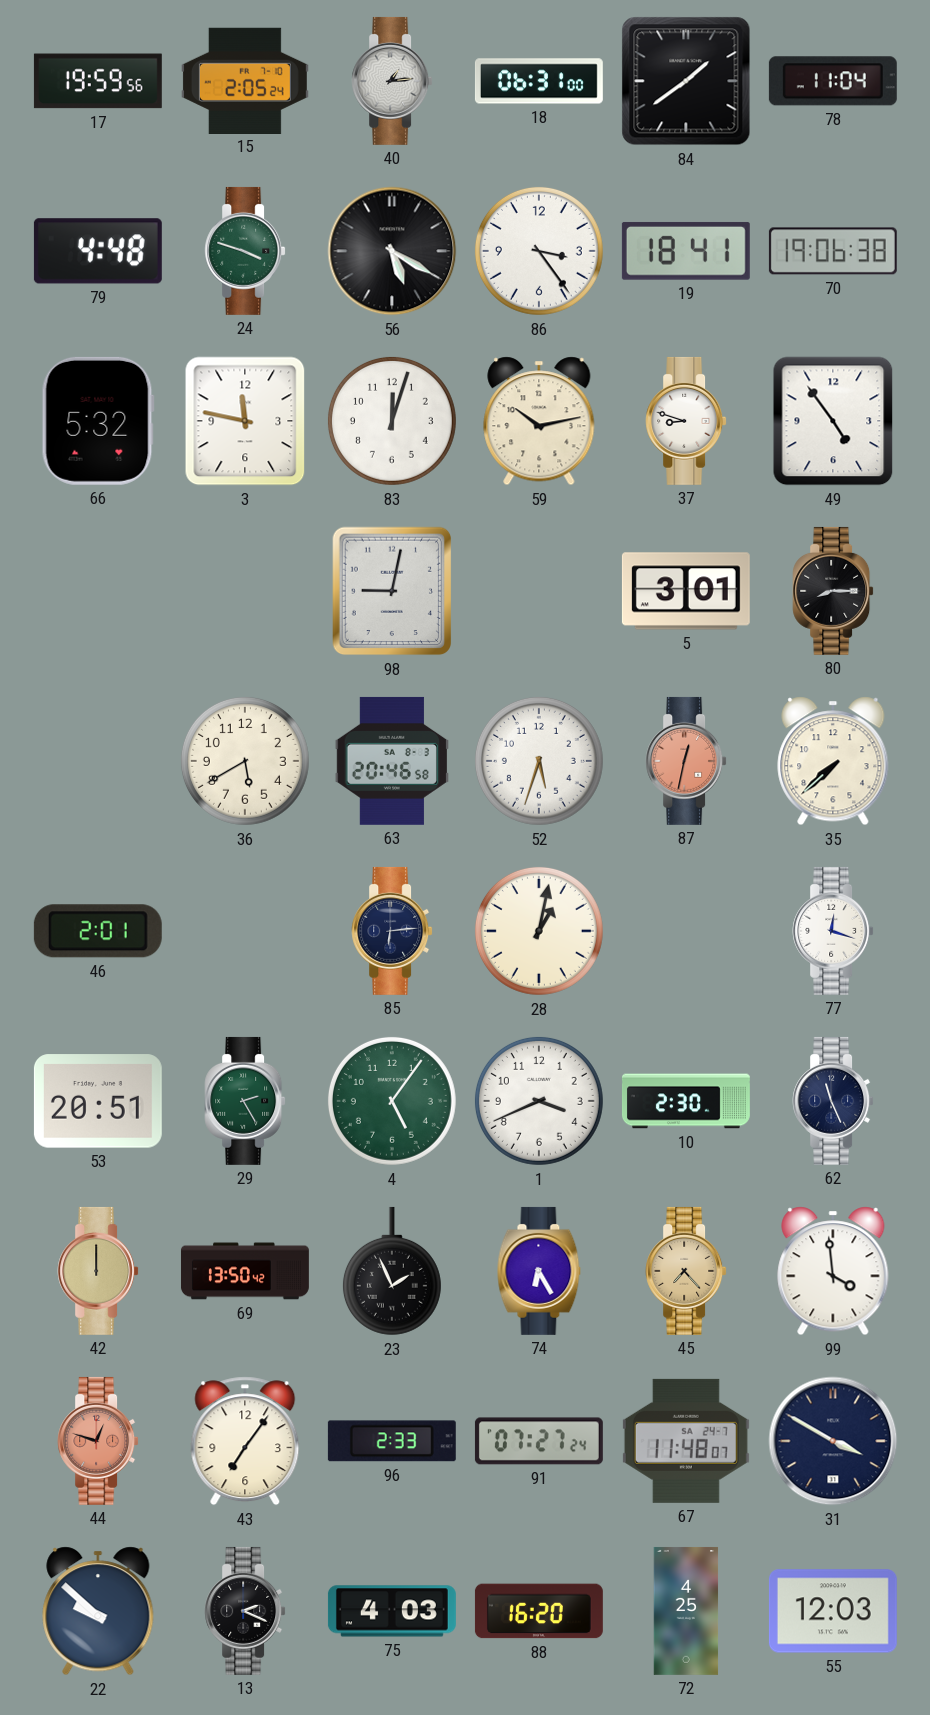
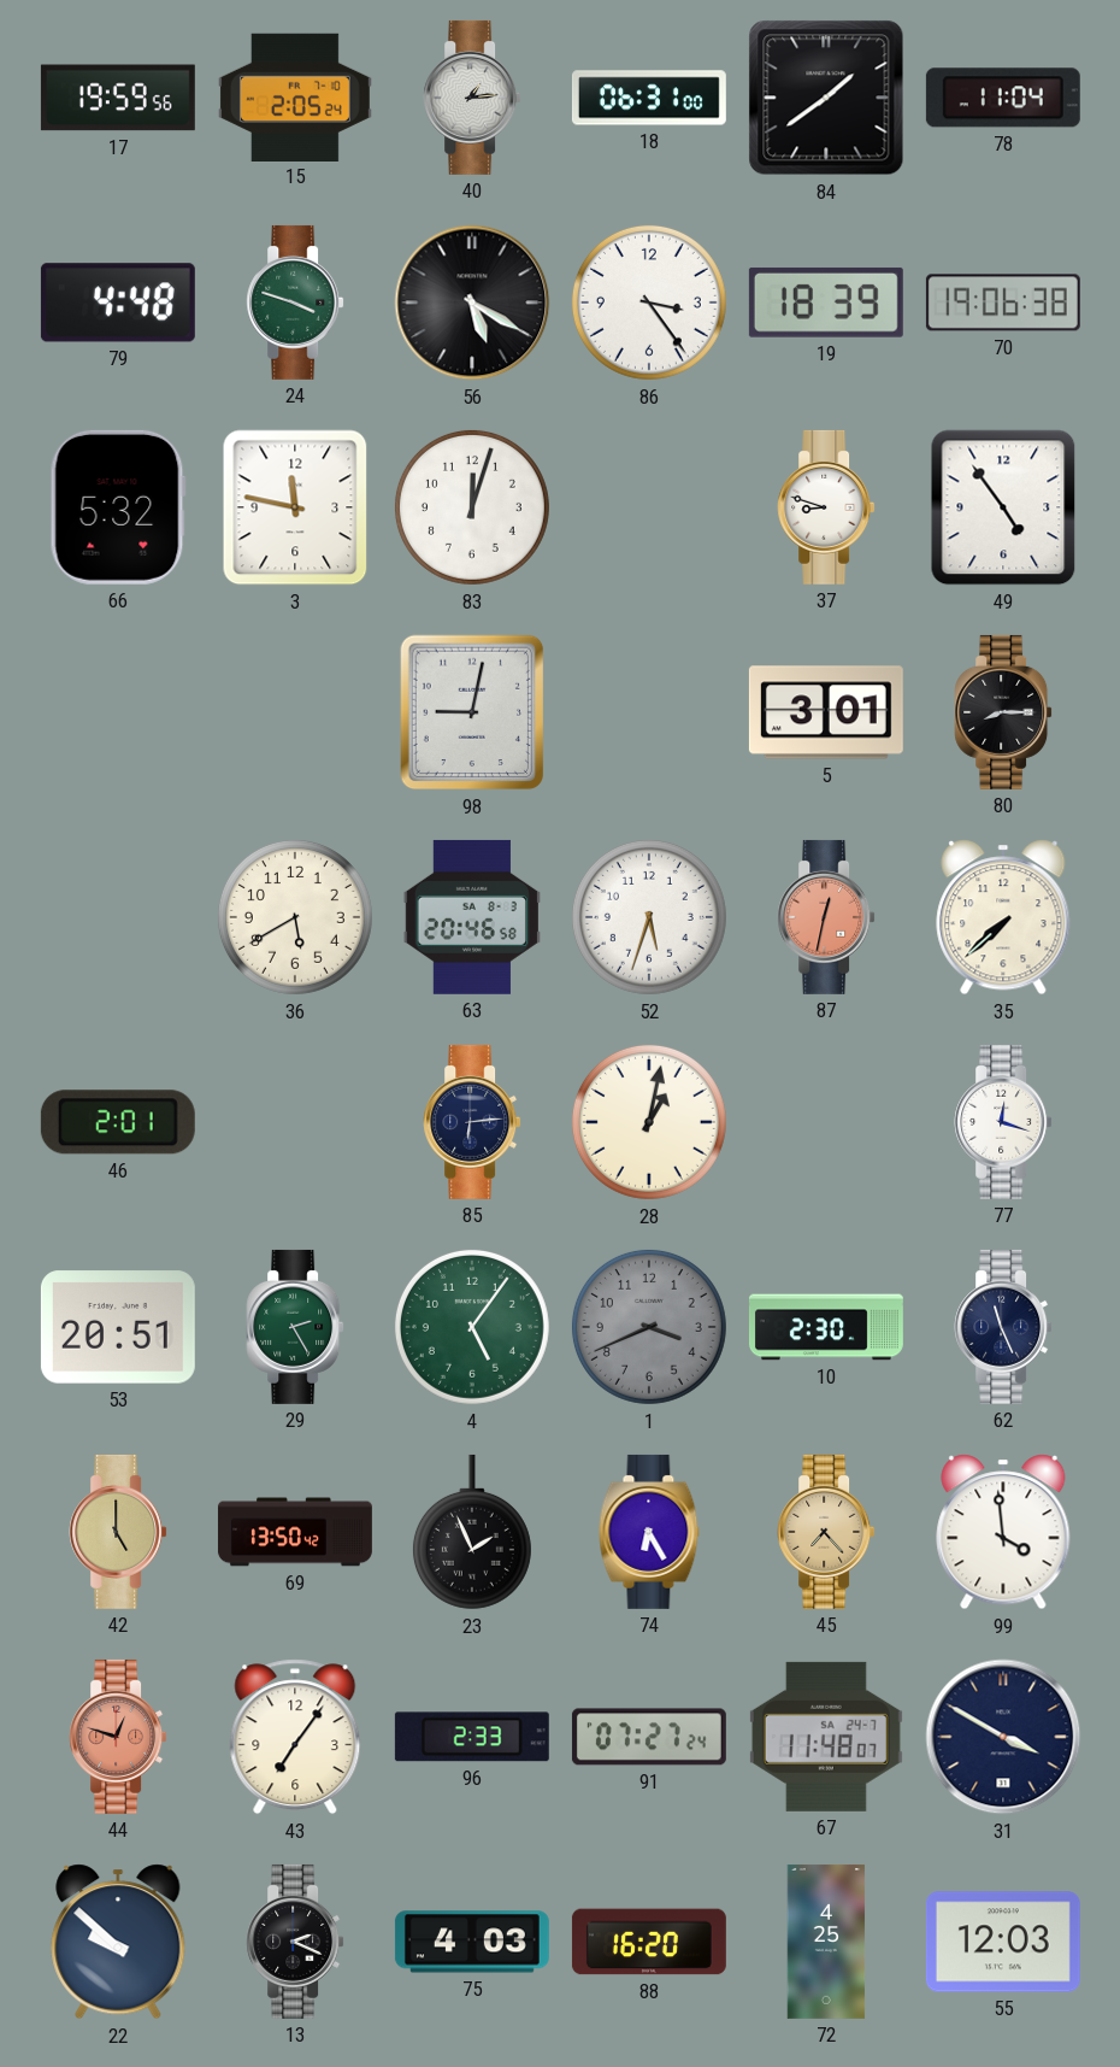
19: 18:41 -> 18:39 (826, 303)
59: 10:13 -> none (539, 421)
1 dial: white -> grey (649, 1327)
42: 12:00 -> 5:00 (118, 1532)
